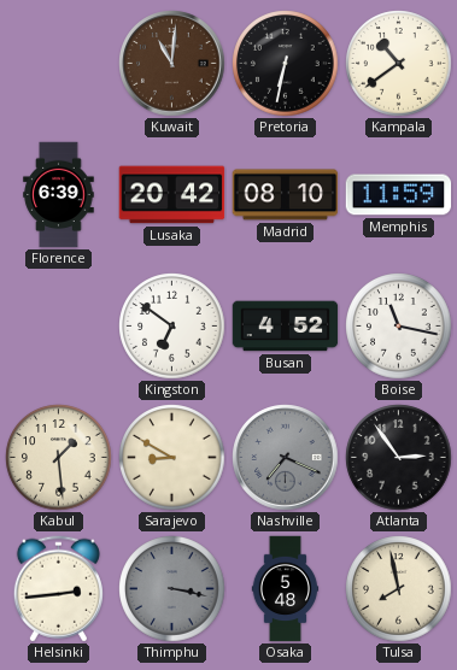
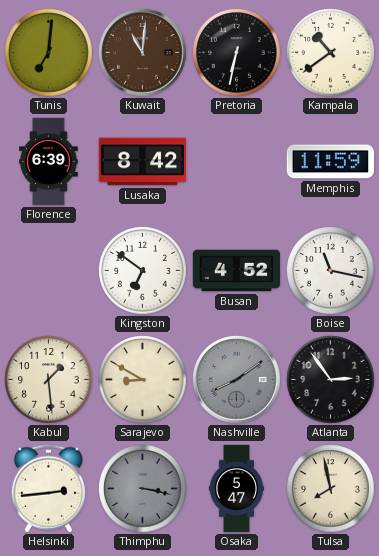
Tunis: none -> 7:01 (49, 53)
Lusaka: 20:42 -> 8:42 (143, 162)
Madrid: 08:10 -> none (286, 195)
Nashville: 7:19 -> 8:09 (237, 380)
Osaka: 5:48 -> 5:47 (237, 489)
